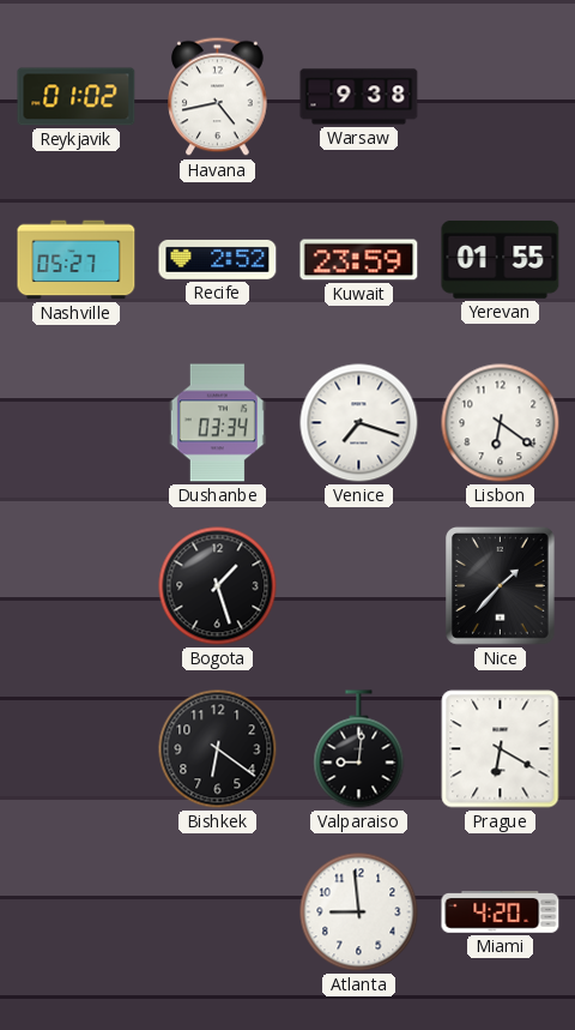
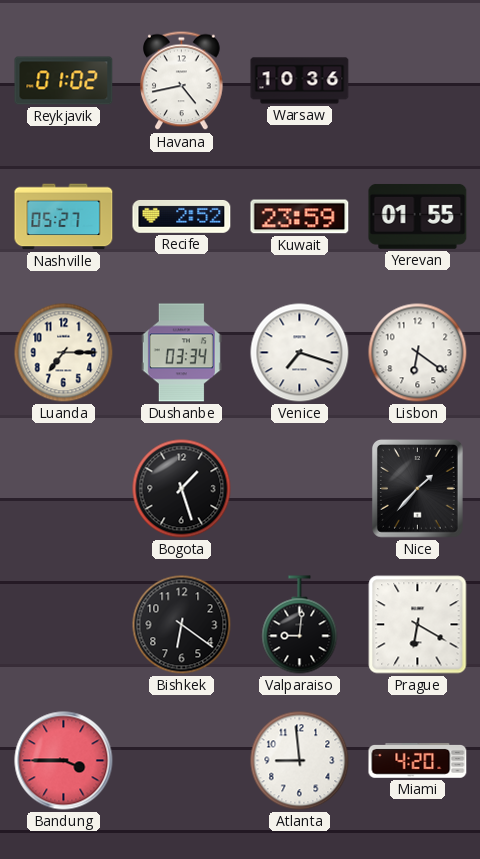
Warsaw: 9:38 -> 10:36 (300, 81)
Luanda: none -> 7:15 (64, 353)
Bandung: none -> 3:45 (64, 761)
